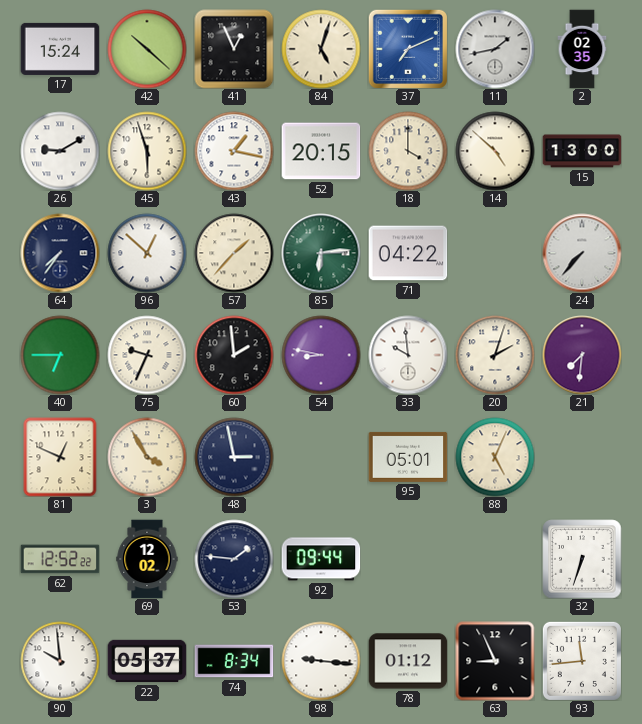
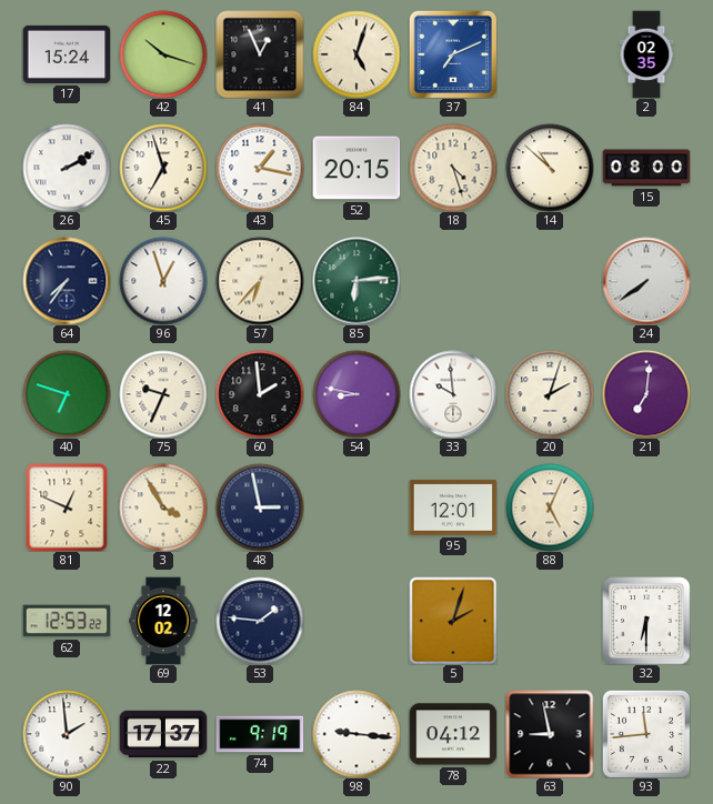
42: 10:22 -> 10:18 (163, 54)
11: 1:43 -> none (495, 49)
26: 9:10 -> 2:10 (67, 168)
45: 5:57 -> 6:57 (163, 168)
18: 4:00 -> 4:27 (453, 168)
14: 4:52 -> 10:52 (550, 168)
15: 13:00 -> 08:00 (646, 168)
96: 12:52 -> 12:57 (163, 281)
57: 1:37 -> 6:37 (260, 281)
71: 04:22 -> none (408, 253)
24: 7:37 -> 7:39 (646, 281)
40: 6:45 -> 6:48 (67, 394)
21: 7:31 -> 7:01 (646, 394)
95: 05:01 -> 12:01 (453, 507)
62: 12:52 -> 12:53 (67, 621)
92: 09:44 -> none (321, 559)
5: none -> 2:03 (453, 621)
32: 6:33 -> 6:30 (646, 621)
90: 9:59 -> 1:59 (67, 734)
22: 05:37 -> 17:37 (163, 734)
74: 8:34 -> 9:19 (260, 734)
78: 01:12 -> 04:12 (453, 734)
63: 8:56 -> 8:58 (550, 734)
